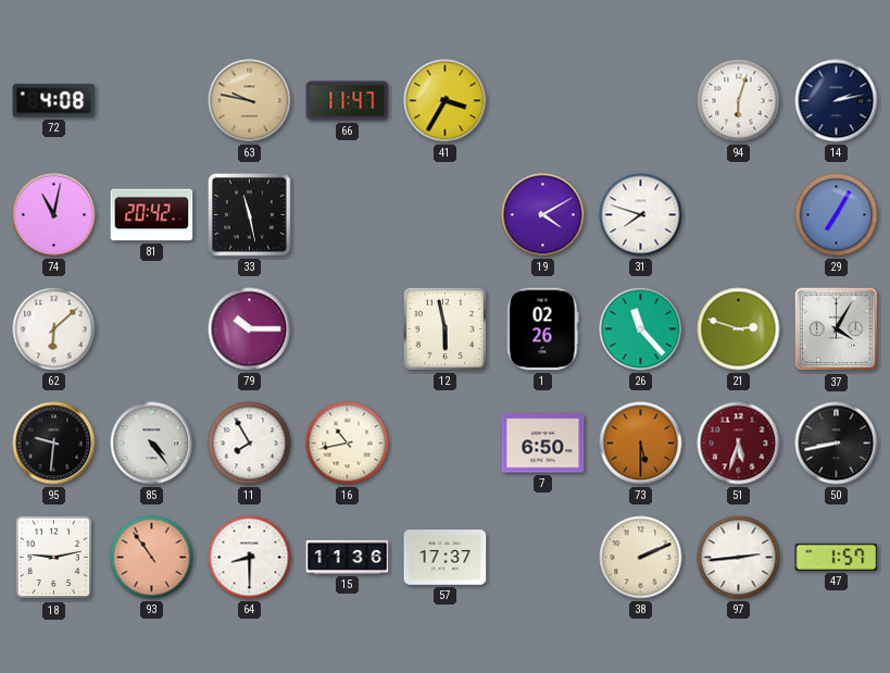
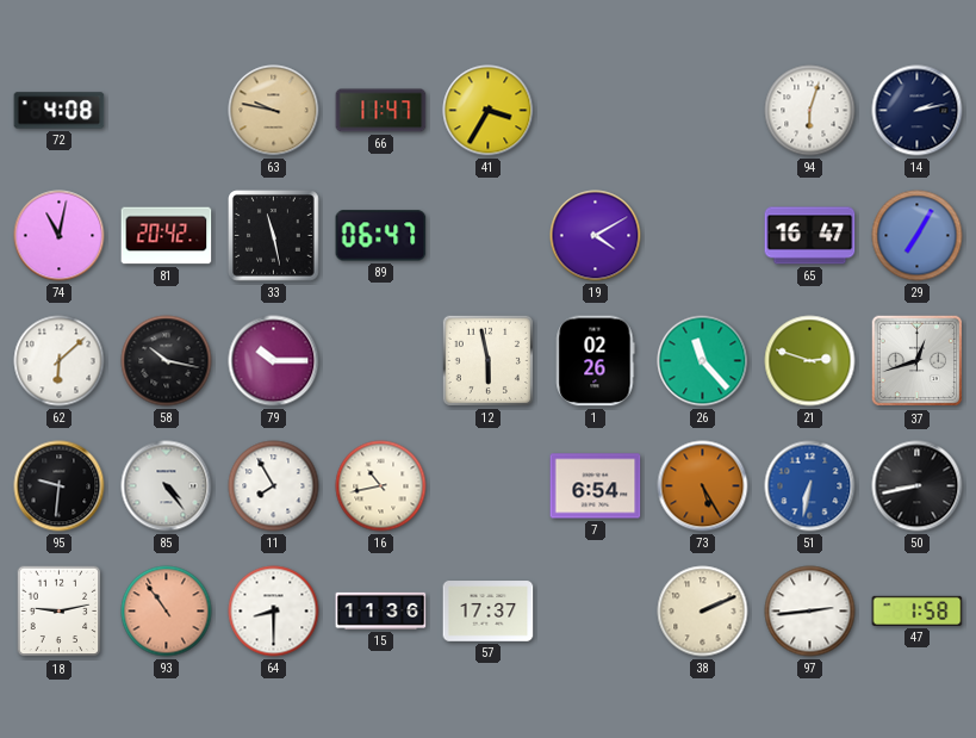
89: none -> 06:47 (381, 236)
31: 7:48 -> none (641, 215)
65: none -> 16:47 (810, 236)
58: none -> 10:17 (167, 361)
37: 4:05 -> 12:42 (918, 361)
7: 6:50 -> 6:54 (596, 486)
73: 5:30 -> 5:25 (703, 486)
51: 5:33 -> 6:32 (810, 486)
51 dial: burgundy -> blue (810, 486)
47: 1:57 -> 1:58 (918, 610)
